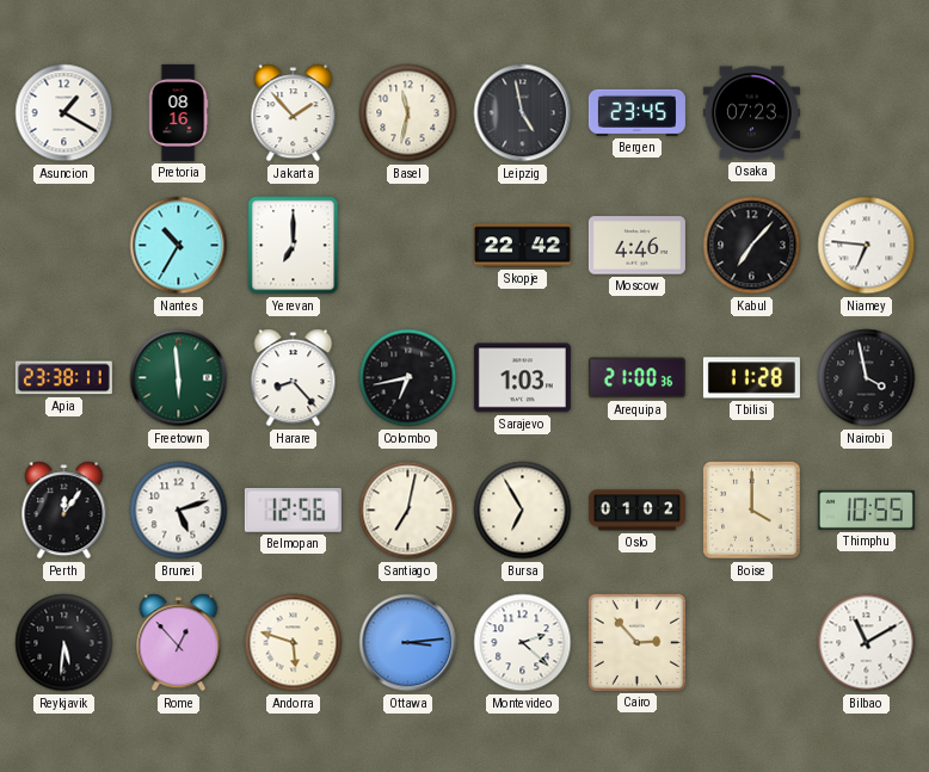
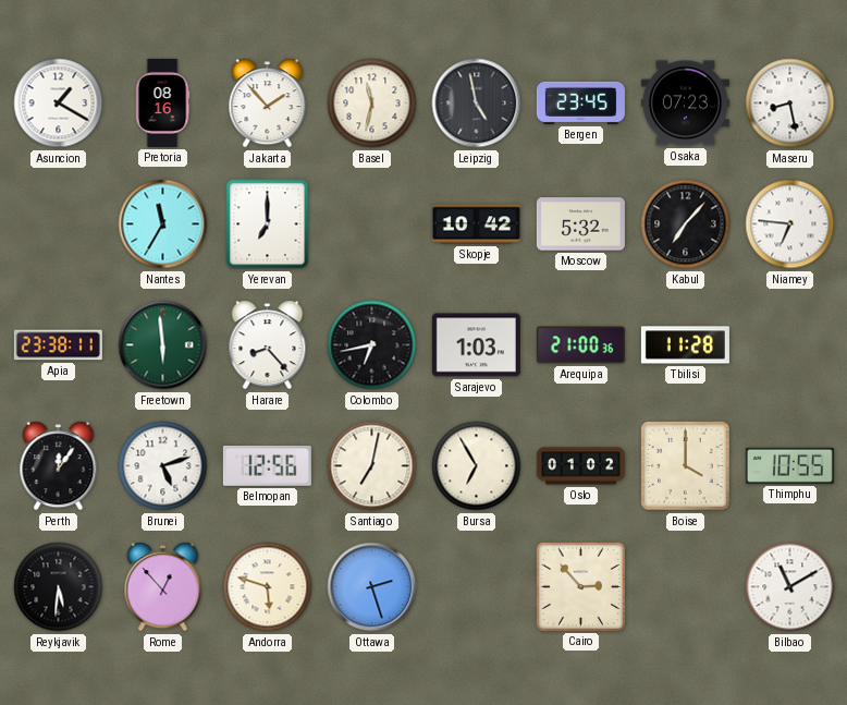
Maseru: none -> 8:28 (790, 104)
Nantes: 10:35 -> 11:35 (163, 224)
Skopje: 22:42 -> 10:42 (476, 224)
Moscow: 4:46 -> 5:32 (580, 224)
Nairobi: 3:58 -> none (867, 378)
Ottawa: 3:14 -> 2:27 (372, 587)
Montevideo: 2:22 -> none (523, 643)
